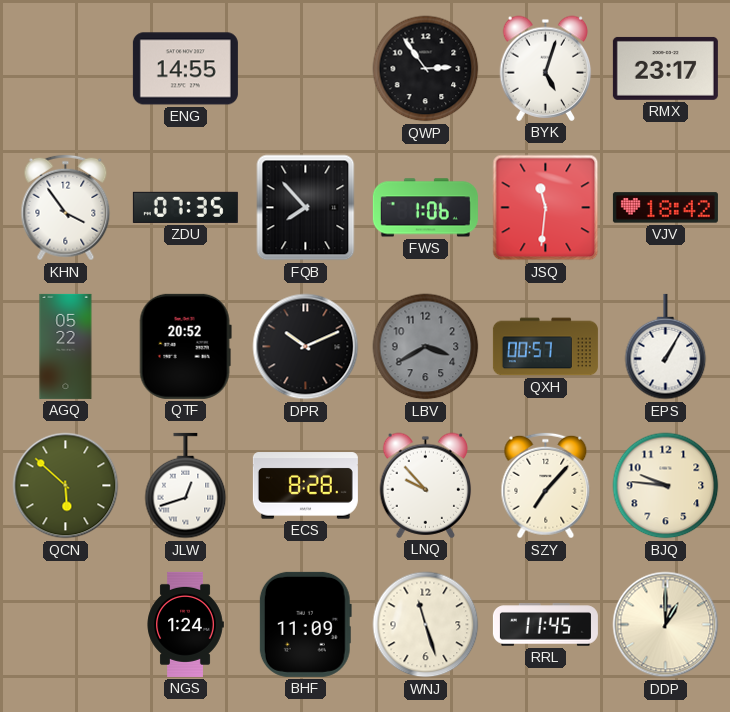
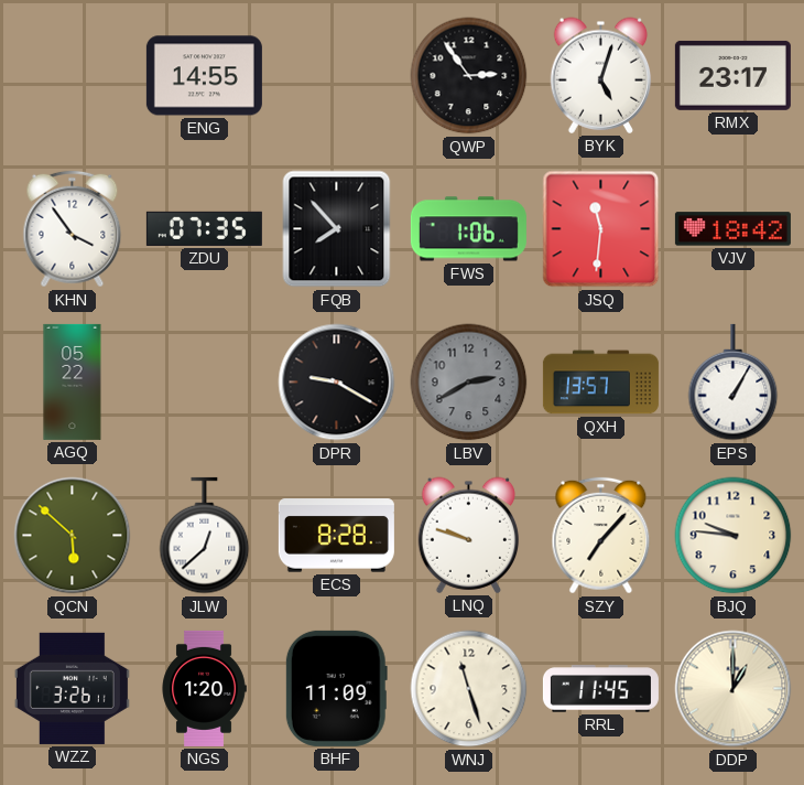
QTF: 20:52 -> none (185, 346)
DPR: 10:11 -> 9:20 (337, 383)
LBV: 3:40 -> 2:40 (469, 383)
QXH: 00:57 -> 13:57 (600, 383)
JLW: 12:42 -> 12:38 (205, 536)
LNQ: 9:53 -> 9:48 (469, 535)
WZZ: none -> 3:26 (72, 688)
NGS: 1:24 -> 1:20 (204, 688)
